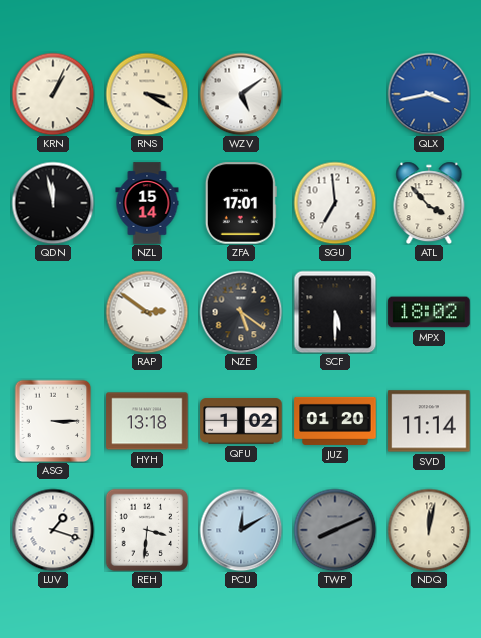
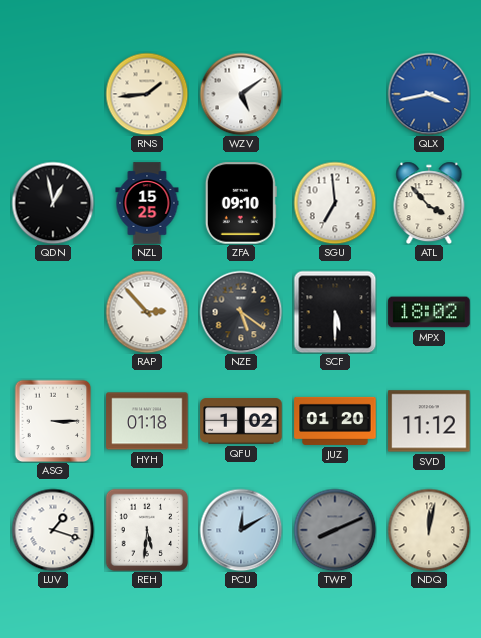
KRN: 1:04 -> none (53, 94)
RNS: 3:20 -> 1:44 (147, 94)
QDN: 11:58 -> 12:58 (53, 203)
NZL: 15:14 -> 15:25 (147, 203)
ZFA: 17:01 -> 09:10 (241, 203)
RAP: 2:51 -> 2:53 (147, 312)
HYH: 13:18 -> 01:18 (147, 421)
SVD: 11:14 -> 11:12 (429, 421)
REH: 3:31 -> 5:31 (146, 529)
